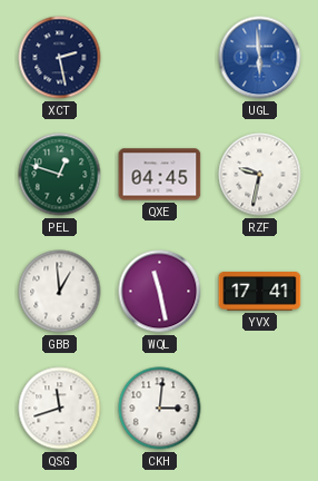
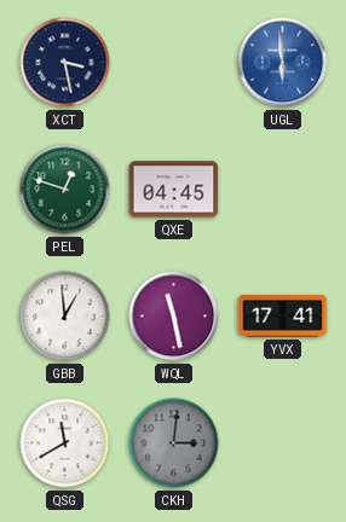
XCT: 2:28 -> 3:28 (65, 63)
RZF: 9:32 -> none (260, 175)
QSG: 11:42 -> 11:40 (65, 443)
CKH dial: white -> grey (174, 443)
